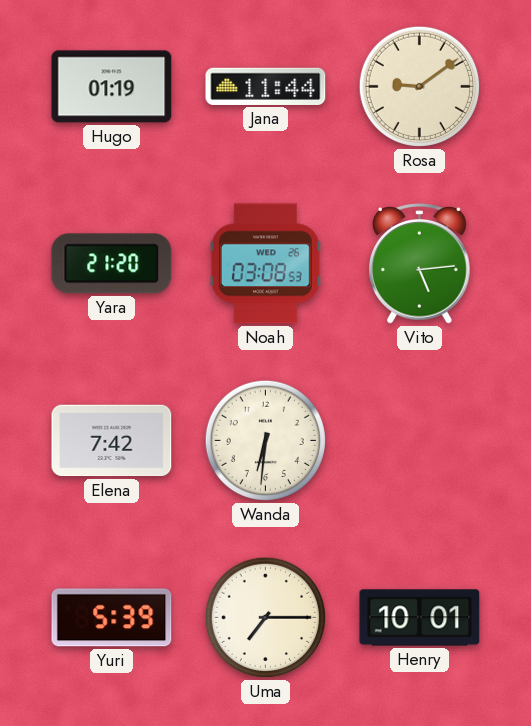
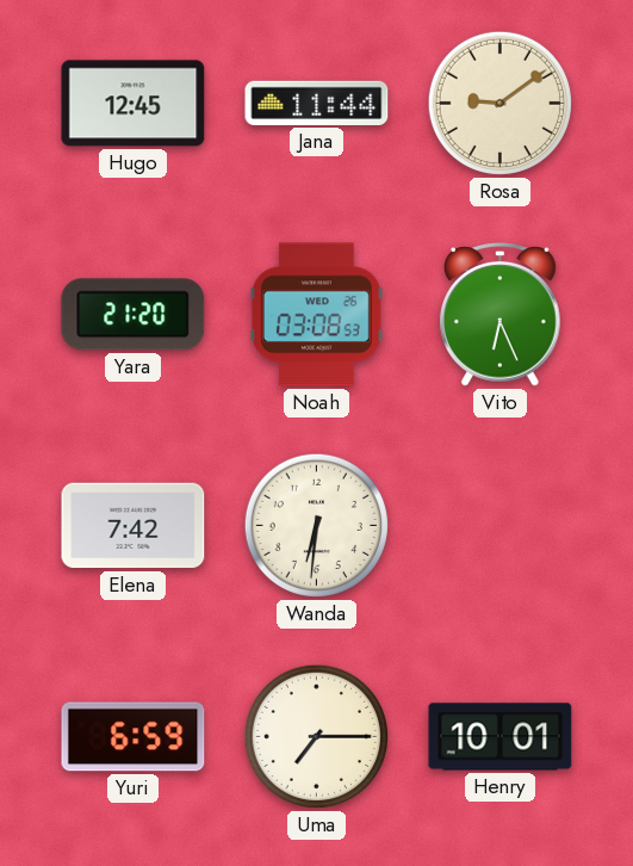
Hugo: 01:19 -> 12:45 (134, 104)
Vito: 5:14 -> 6:26 (501, 315)
Yuri: 5:39 -> 6:59 (134, 737)
